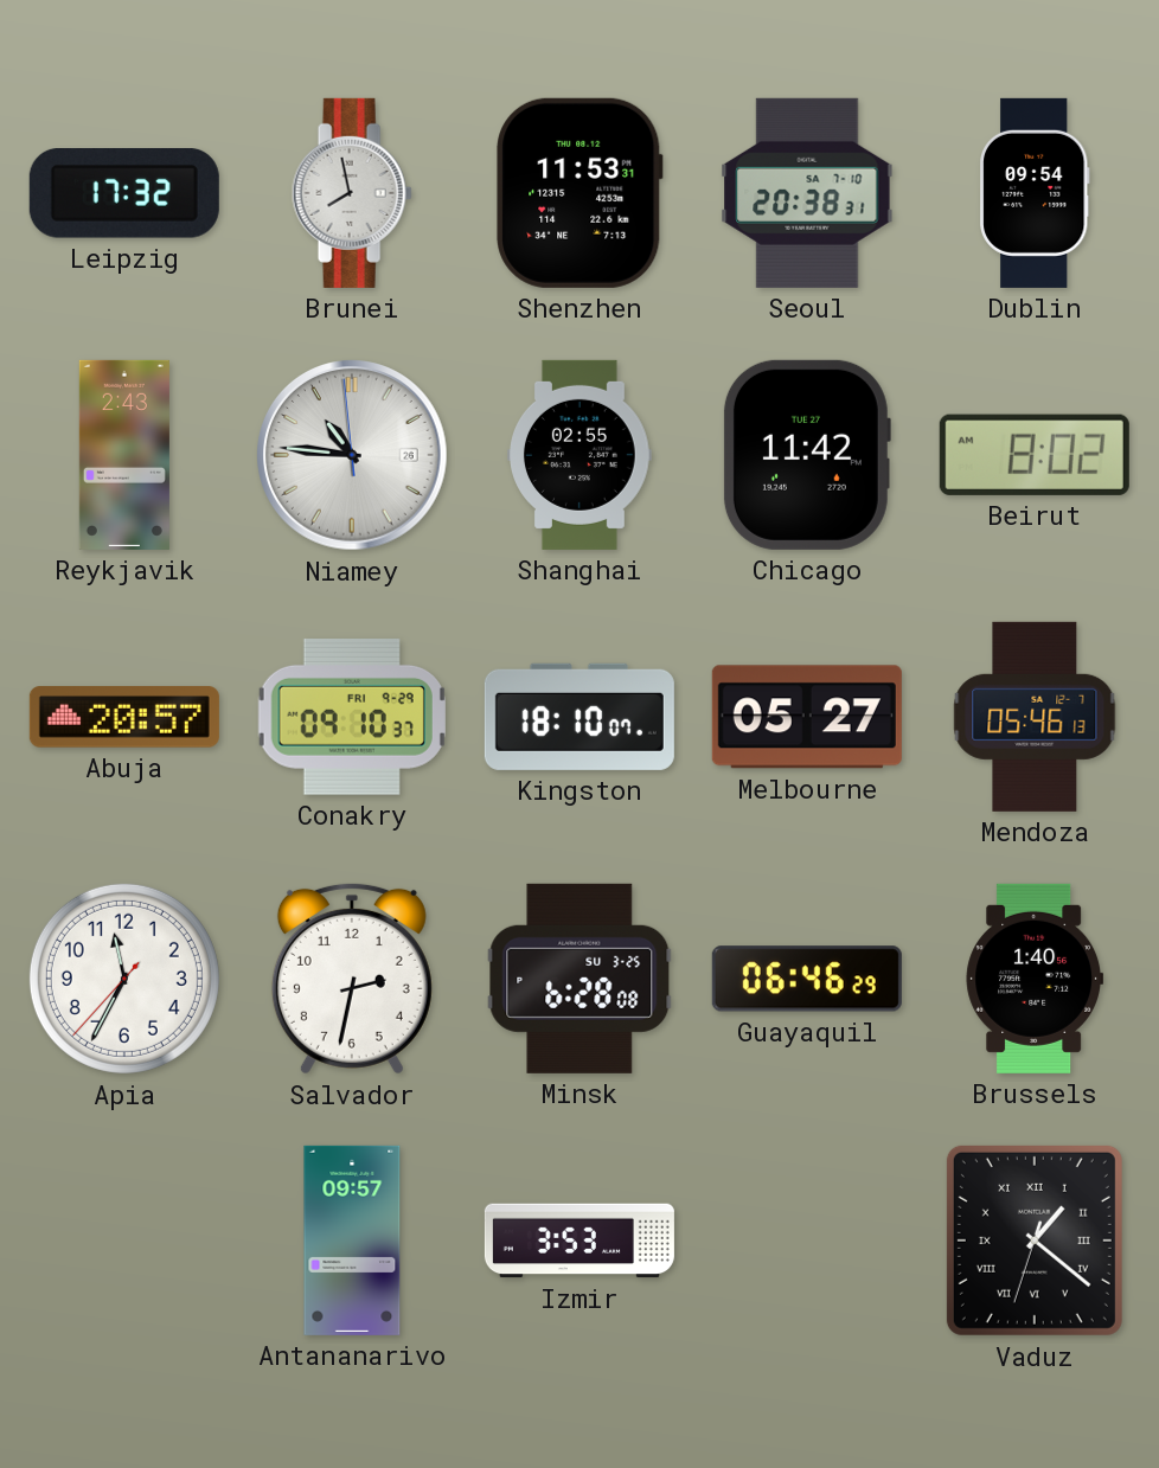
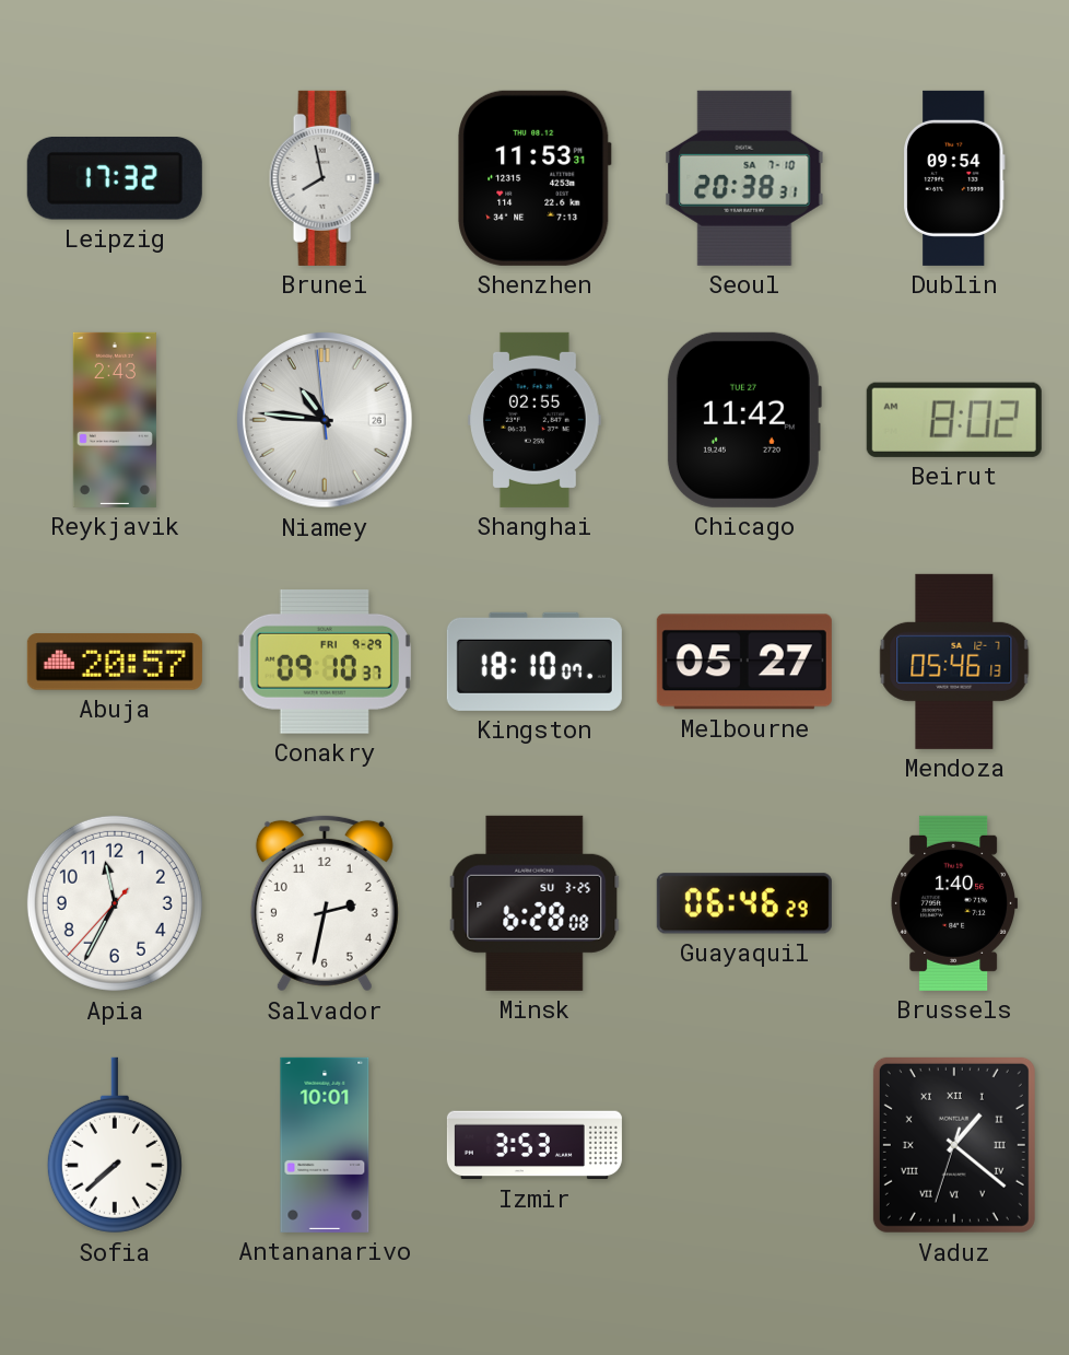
Sofia: none -> 7:38 (115, 1145)
Antananarivo: 09:57 -> 10:01 (325, 1145)
